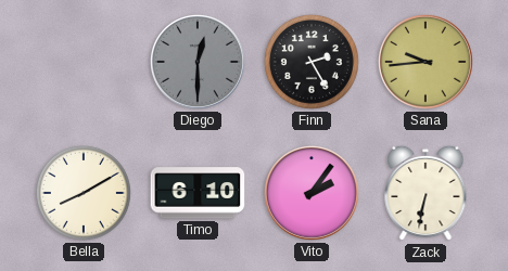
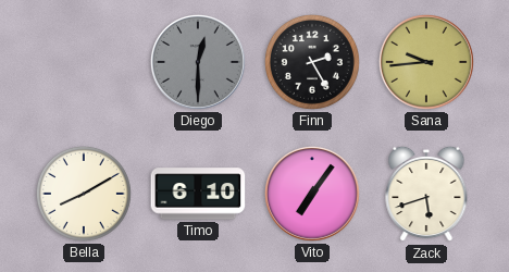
Vito: 2:06 -> 7:06 (312, 194)
Zack: 6:32 -> 5:42 (426, 194)
